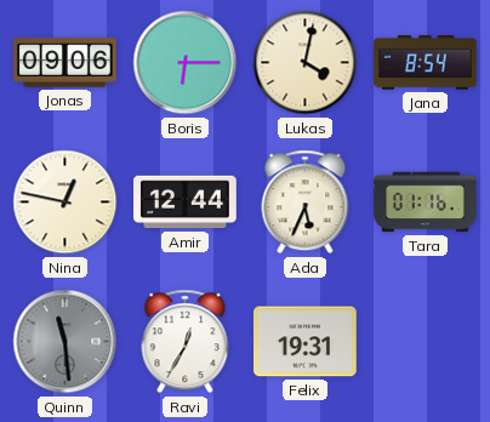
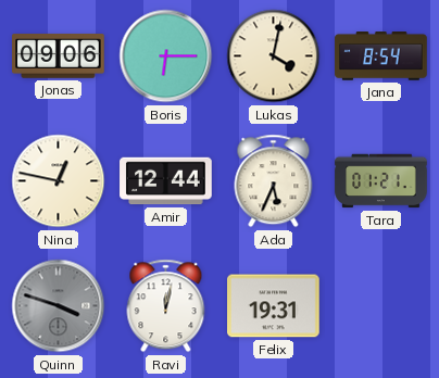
Tara: 01:16 -> 01:21 (381, 181)
Quinn: 11:29 -> 3:48 (59, 306)
Ravi: 12:35 -> 12:02 (166, 306)
